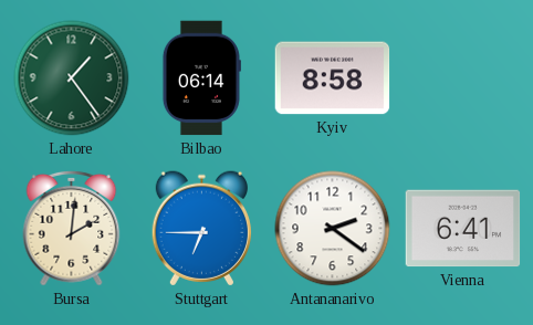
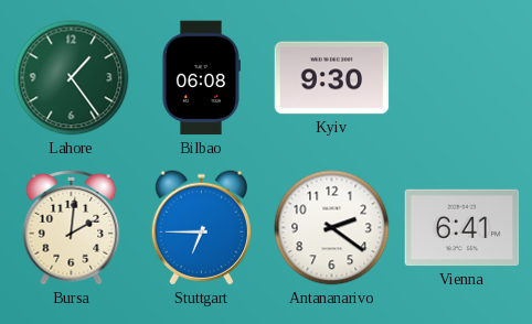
Bilbao: 06:14 -> 06:08 (201, 78)
Kyiv: 8:58 -> 9:30 (332, 78)
